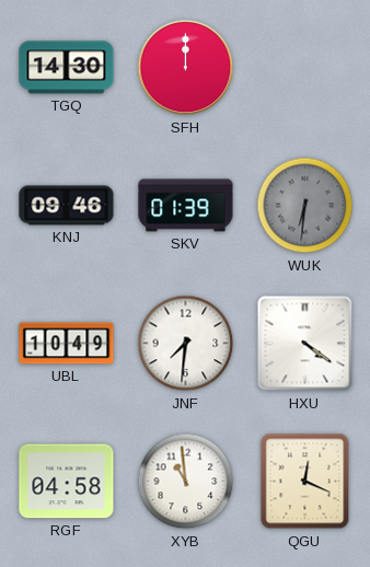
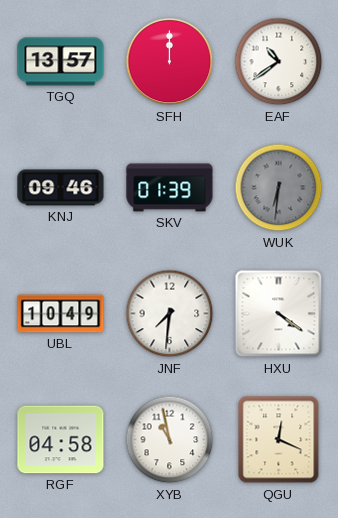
TGQ: 14:30 -> 13:57 (61, 62)
EAF: none -> 10:39 (279, 62)
XYB: 10:59 -> 10:58 (170, 440)
